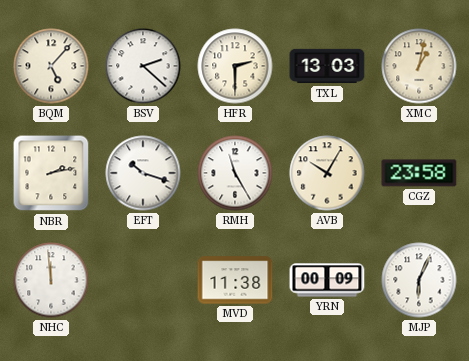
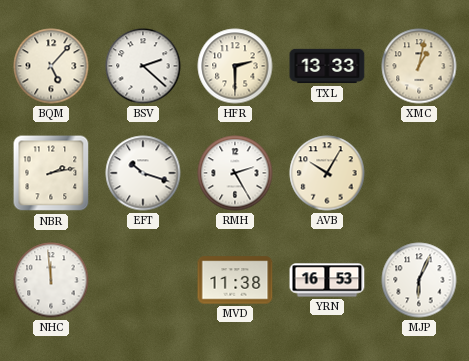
TXL: 13:03 -> 13:33 (327, 66)
RMH: 11:25 -> 2:25 (235, 173)
CGZ: 23:58 -> none (419, 173)
YRN: 00:09 -> 16:53 (327, 280)
